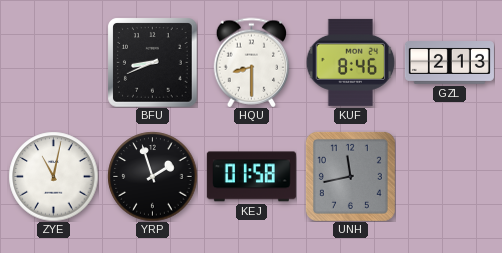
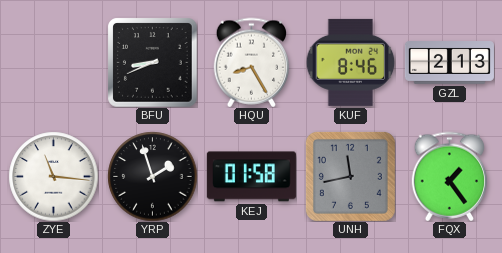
HQU: 8:30 -> 8:25 (252, 62)
ZYE: 11:02 -> 11:16 (53, 176)
FQX: none -> 1:24 (450, 176)
